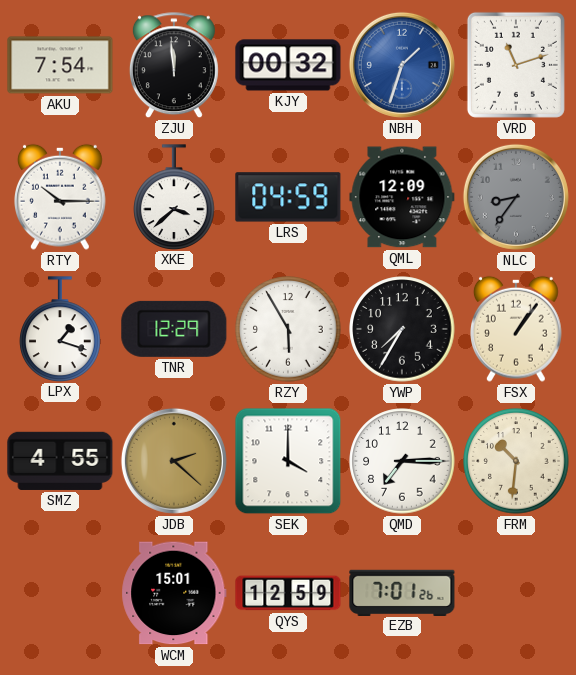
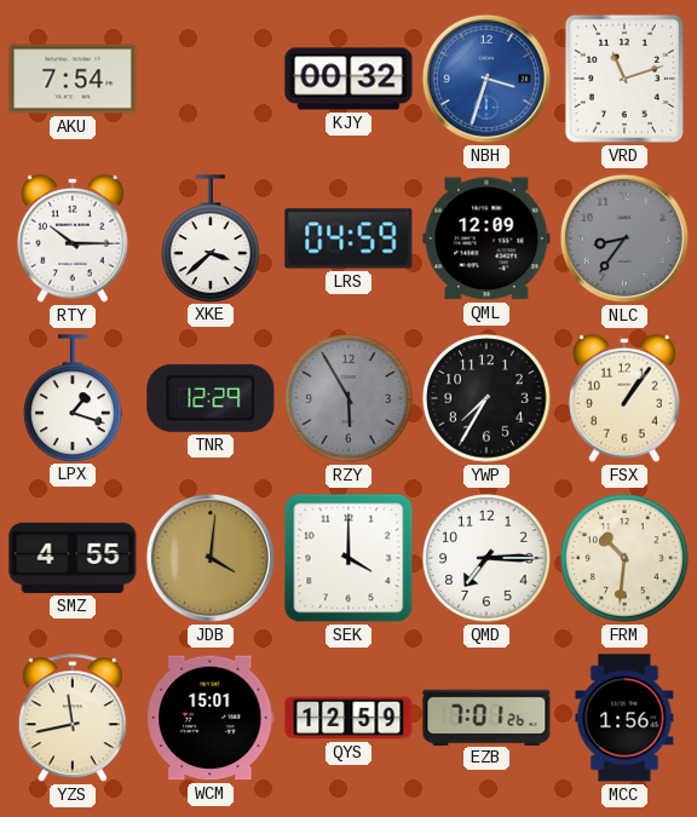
ZJU: 11:59 -> none (174, 66)
NBH: 1:33 -> 3:33 (486, 79)
RZY dial: white -> grey (348, 398)
JDB: 2:22 -> 4:01 (211, 558)
YZS: none -> 11:43 (73, 719)
MCC: none -> 1:56 (624, 718)
